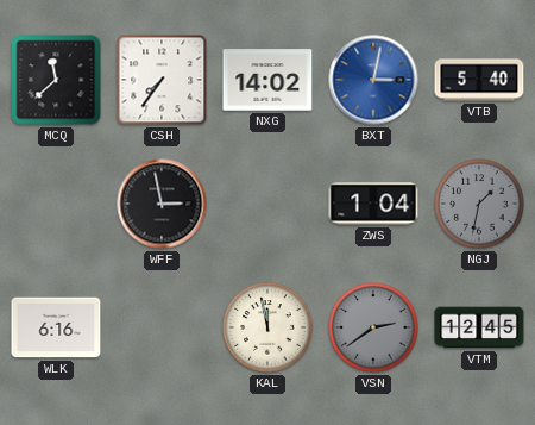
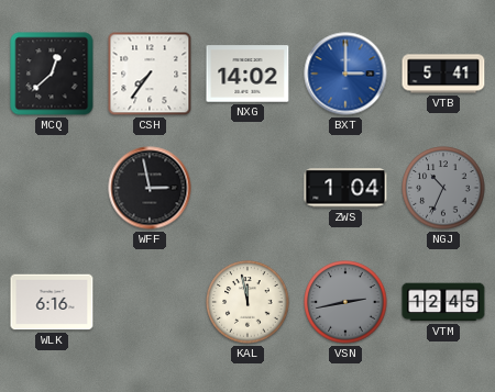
MCQ: 11:38 -> 12:38 (52, 74)
BXT: 3:02 -> 3:00 (345, 74)
VTB: 5:40 -> 5:41 (443, 74)
NGJ: 1:32 -> 10:34 (443, 188)
VSN: 2:39 -> 2:43 (345, 302)
